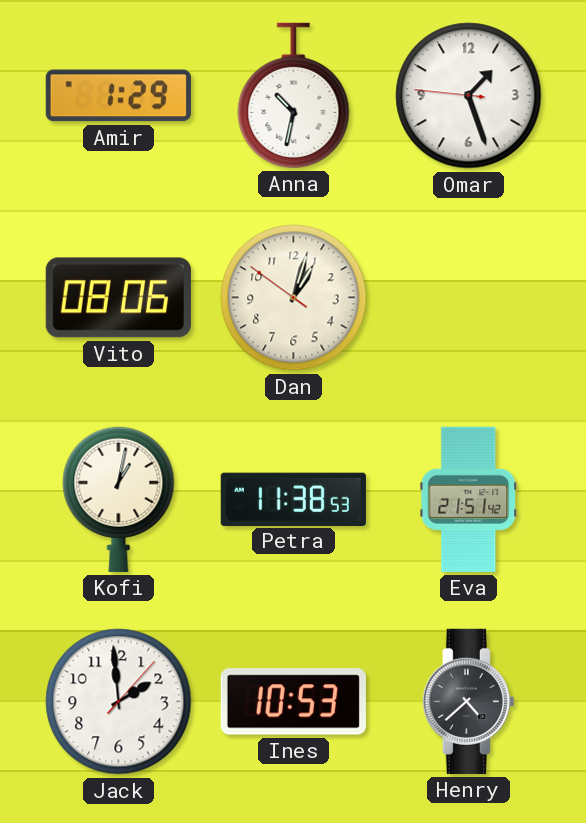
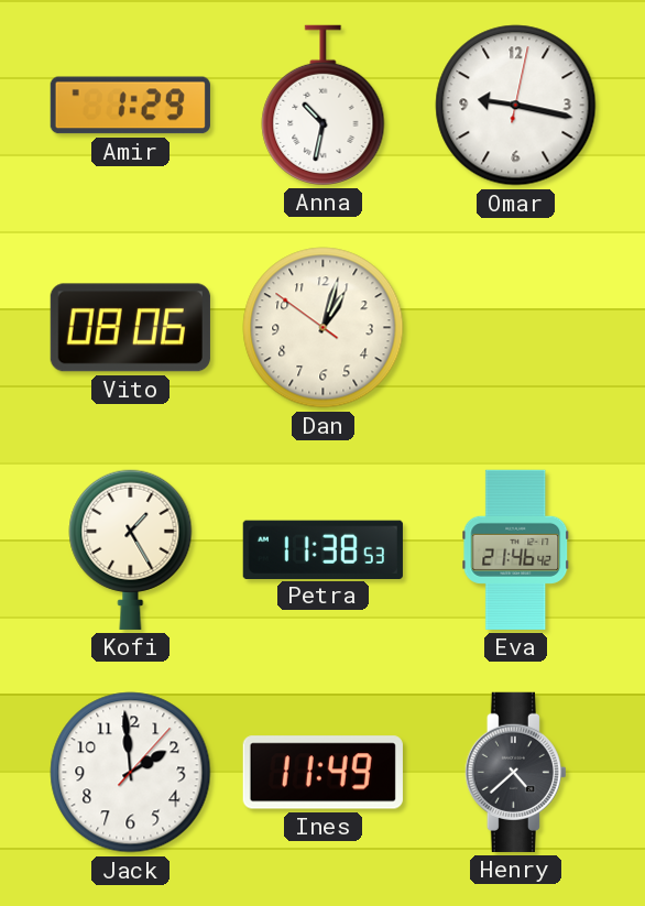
Omar: 1:26 -> 9:17 (516, 106)
Kofi: 1:02 -> 1:25 (131, 549)
Eva: 21:51 -> 21:46 (516, 549)
Ines: 10:53 -> 11:49 (322, 773)
